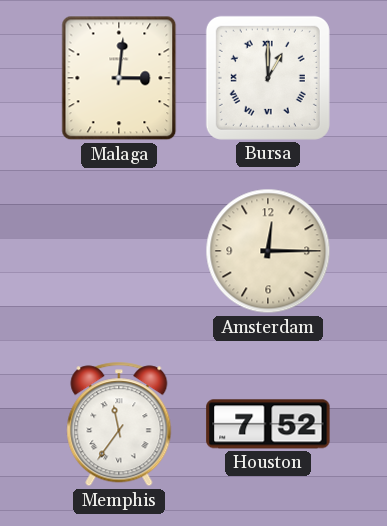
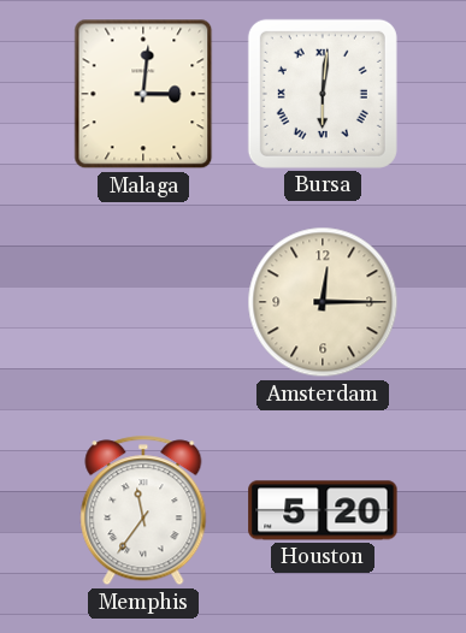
Bursa: 1:00 -> 6:01 (323, 94)
Houston: 7:52 -> 5:20 (323, 510)
